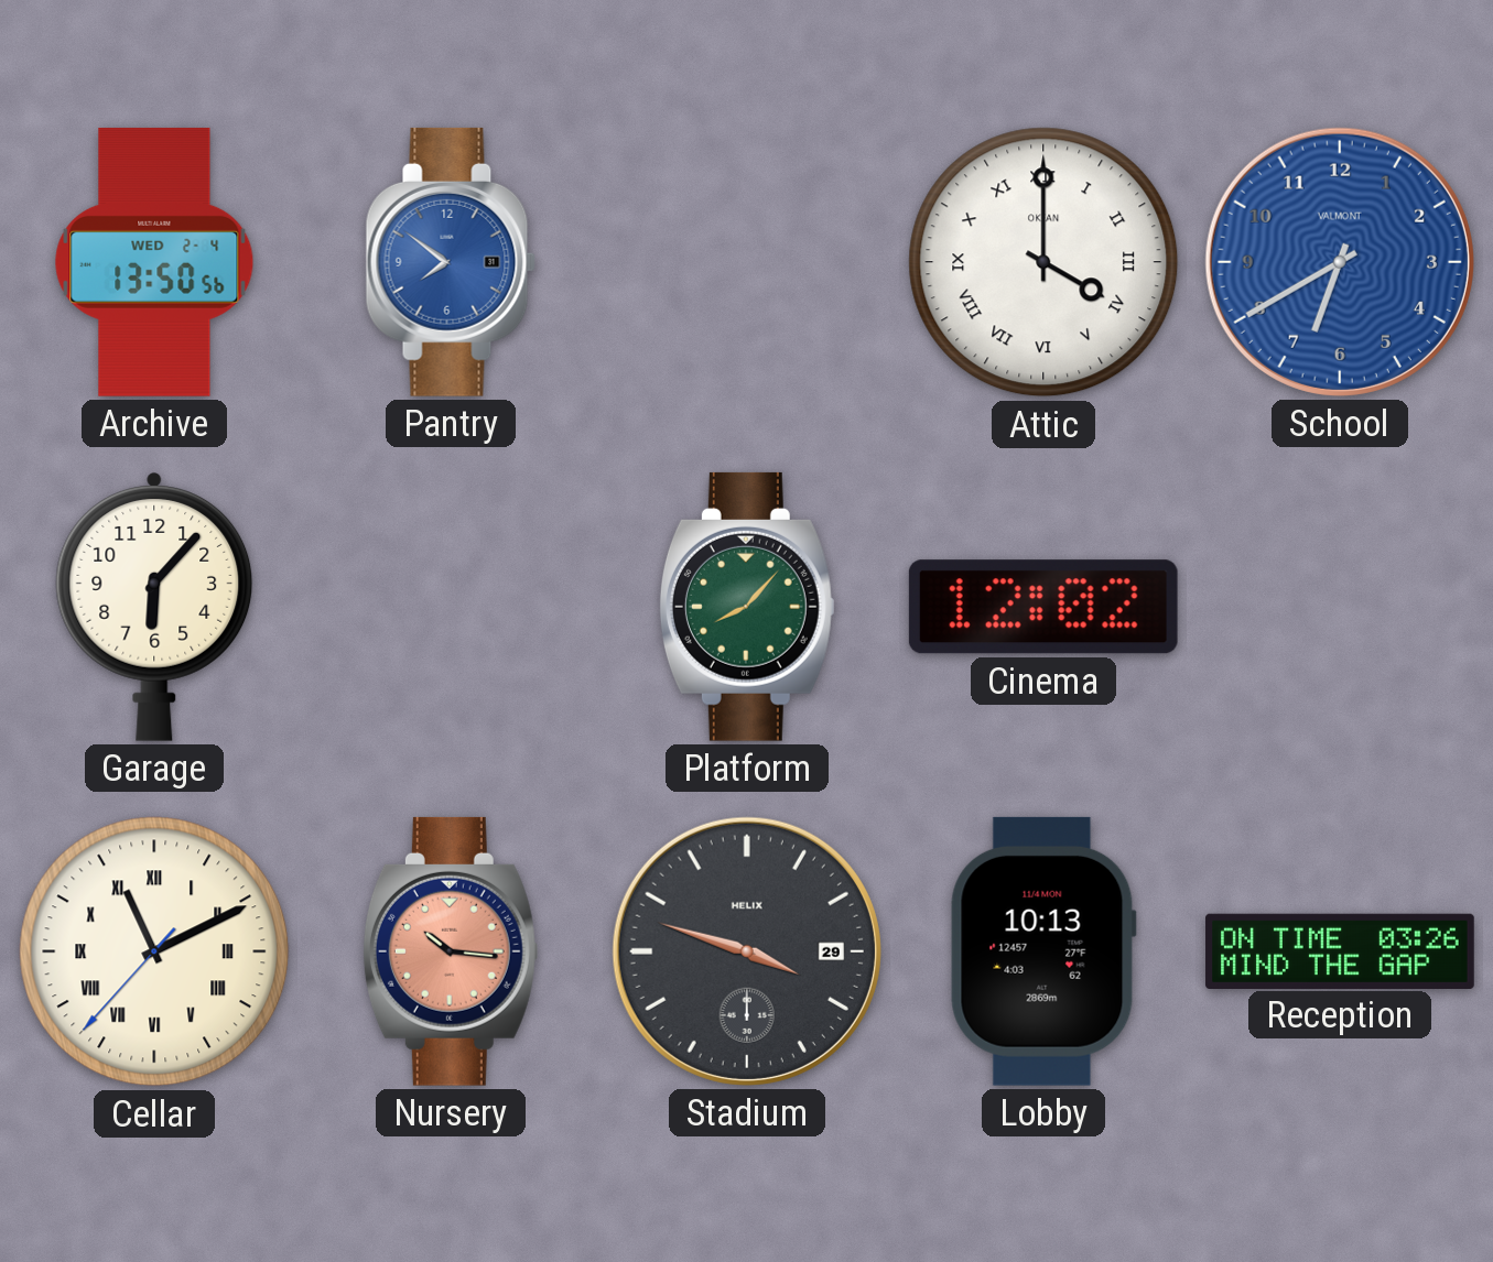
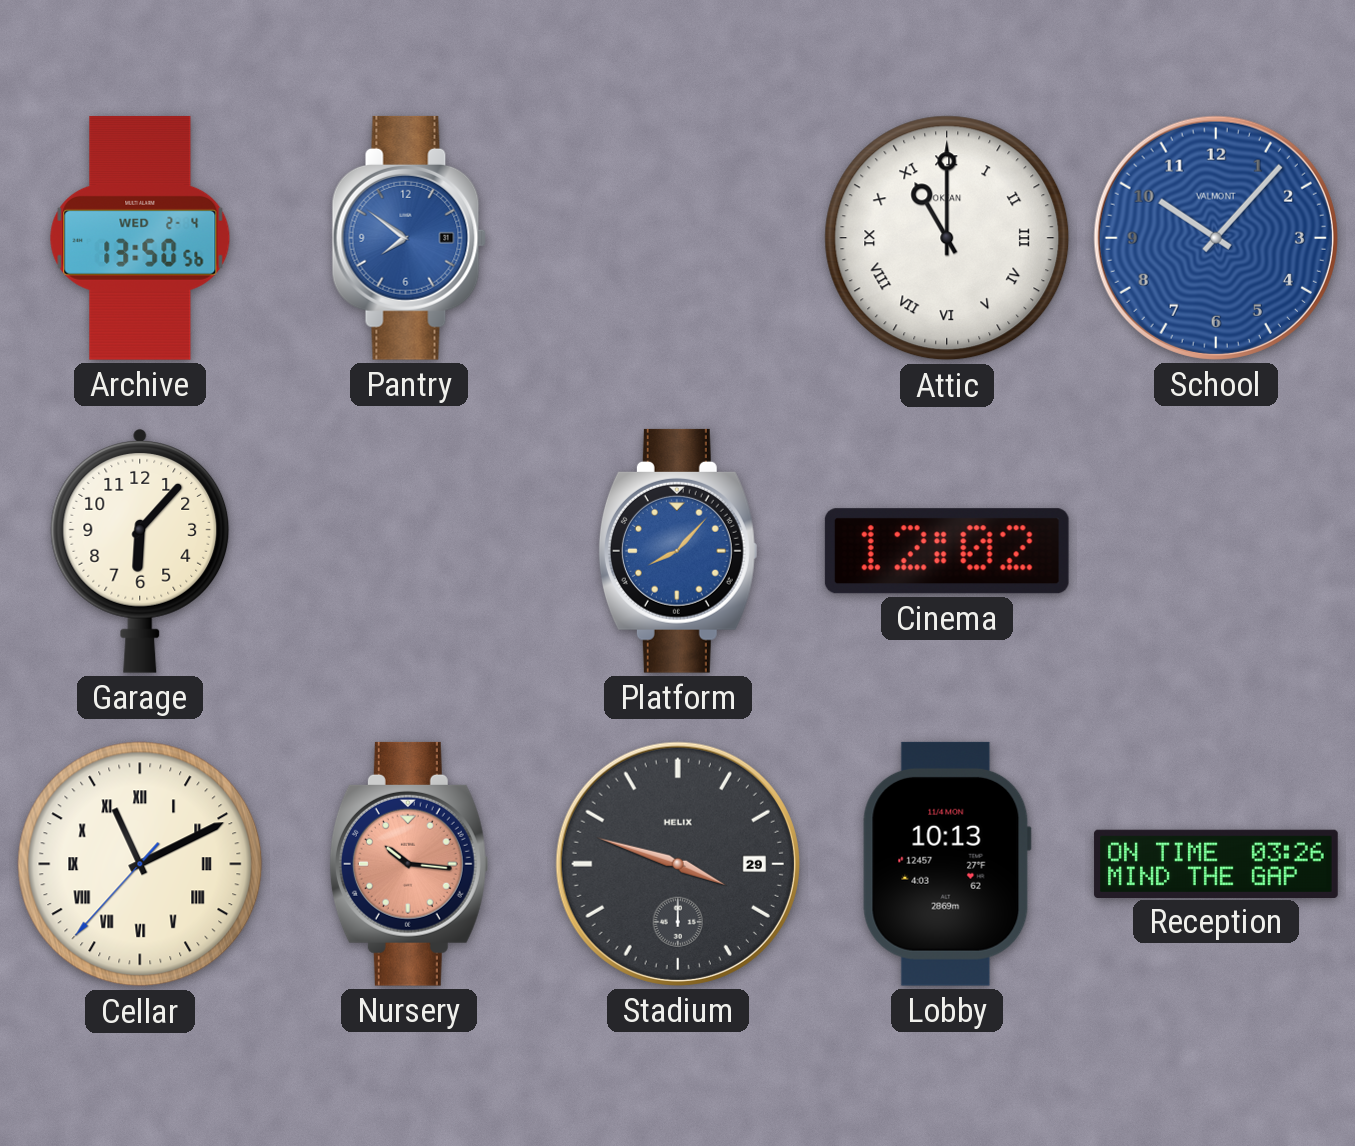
Attic: 4:00 -> 11:00 (947, 238)
School: 6:40 -> 10:07 (1216, 238)
Platform dial: green -> blue (678, 551)
